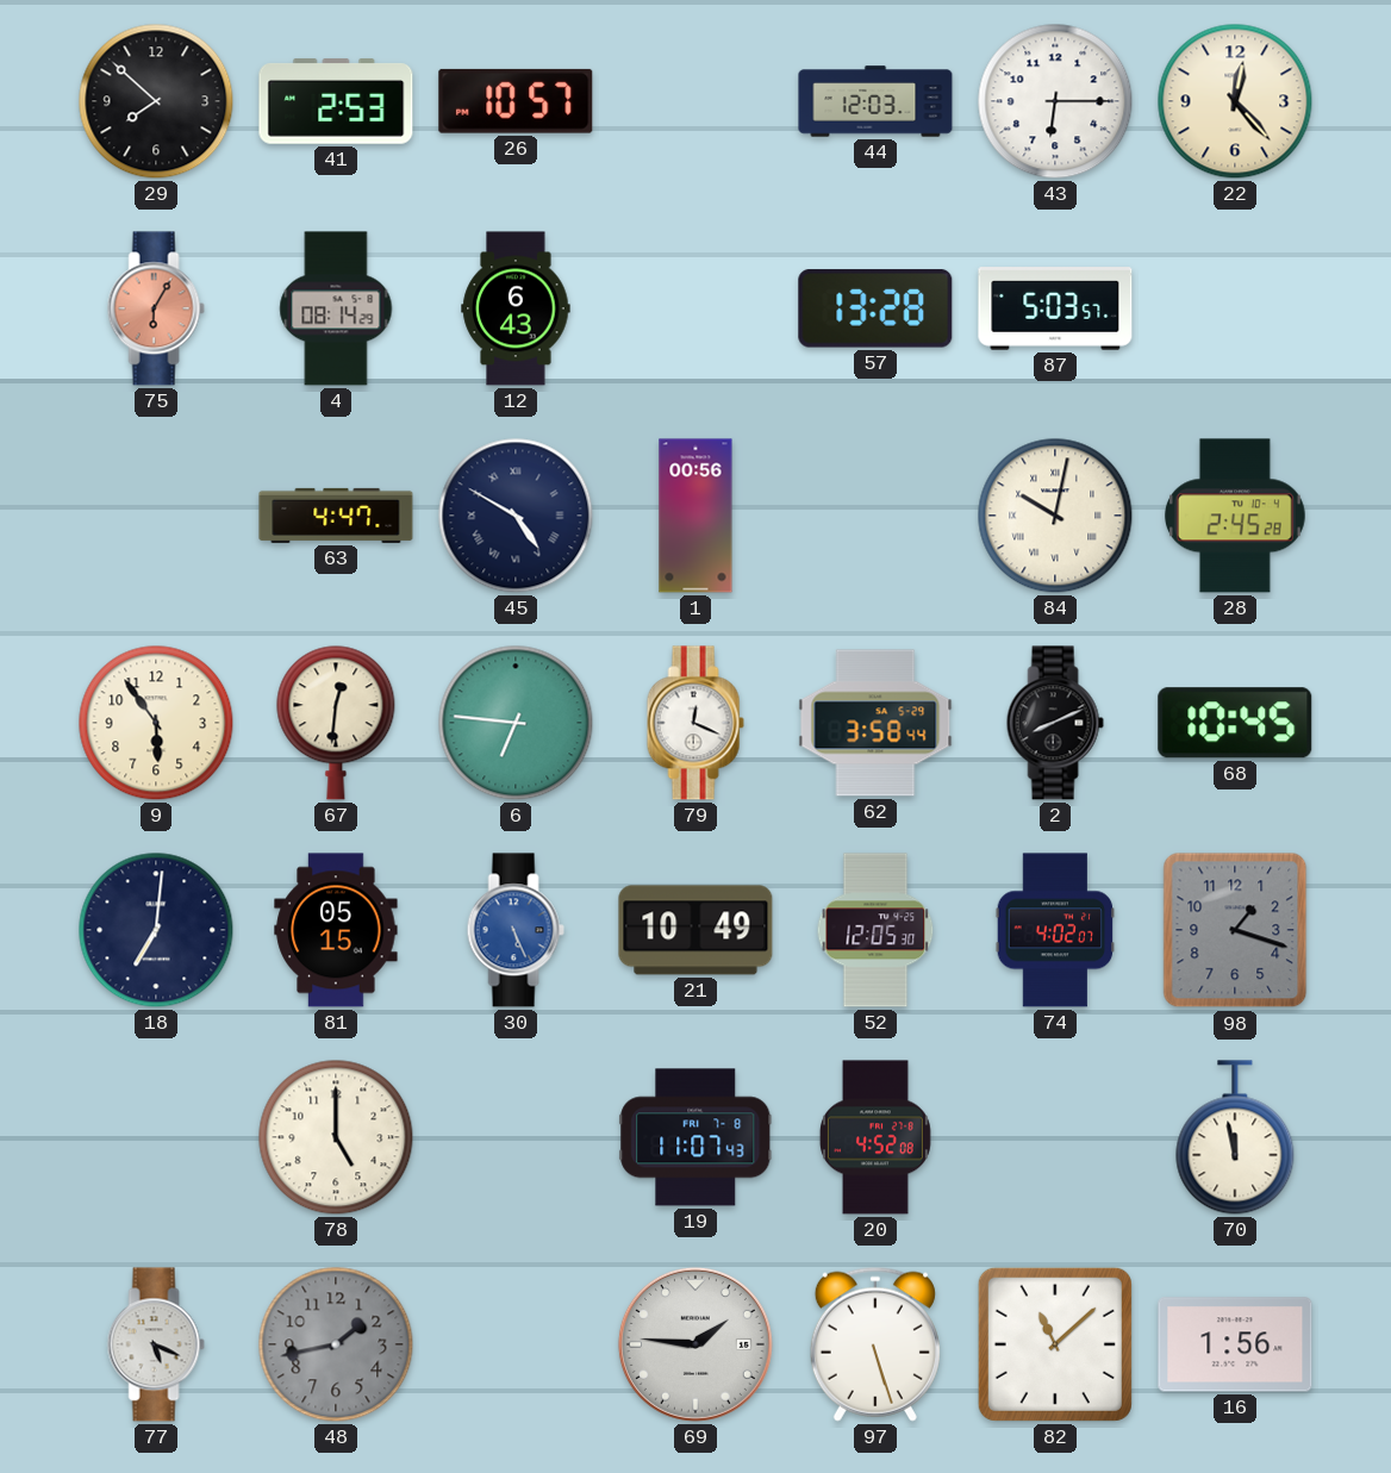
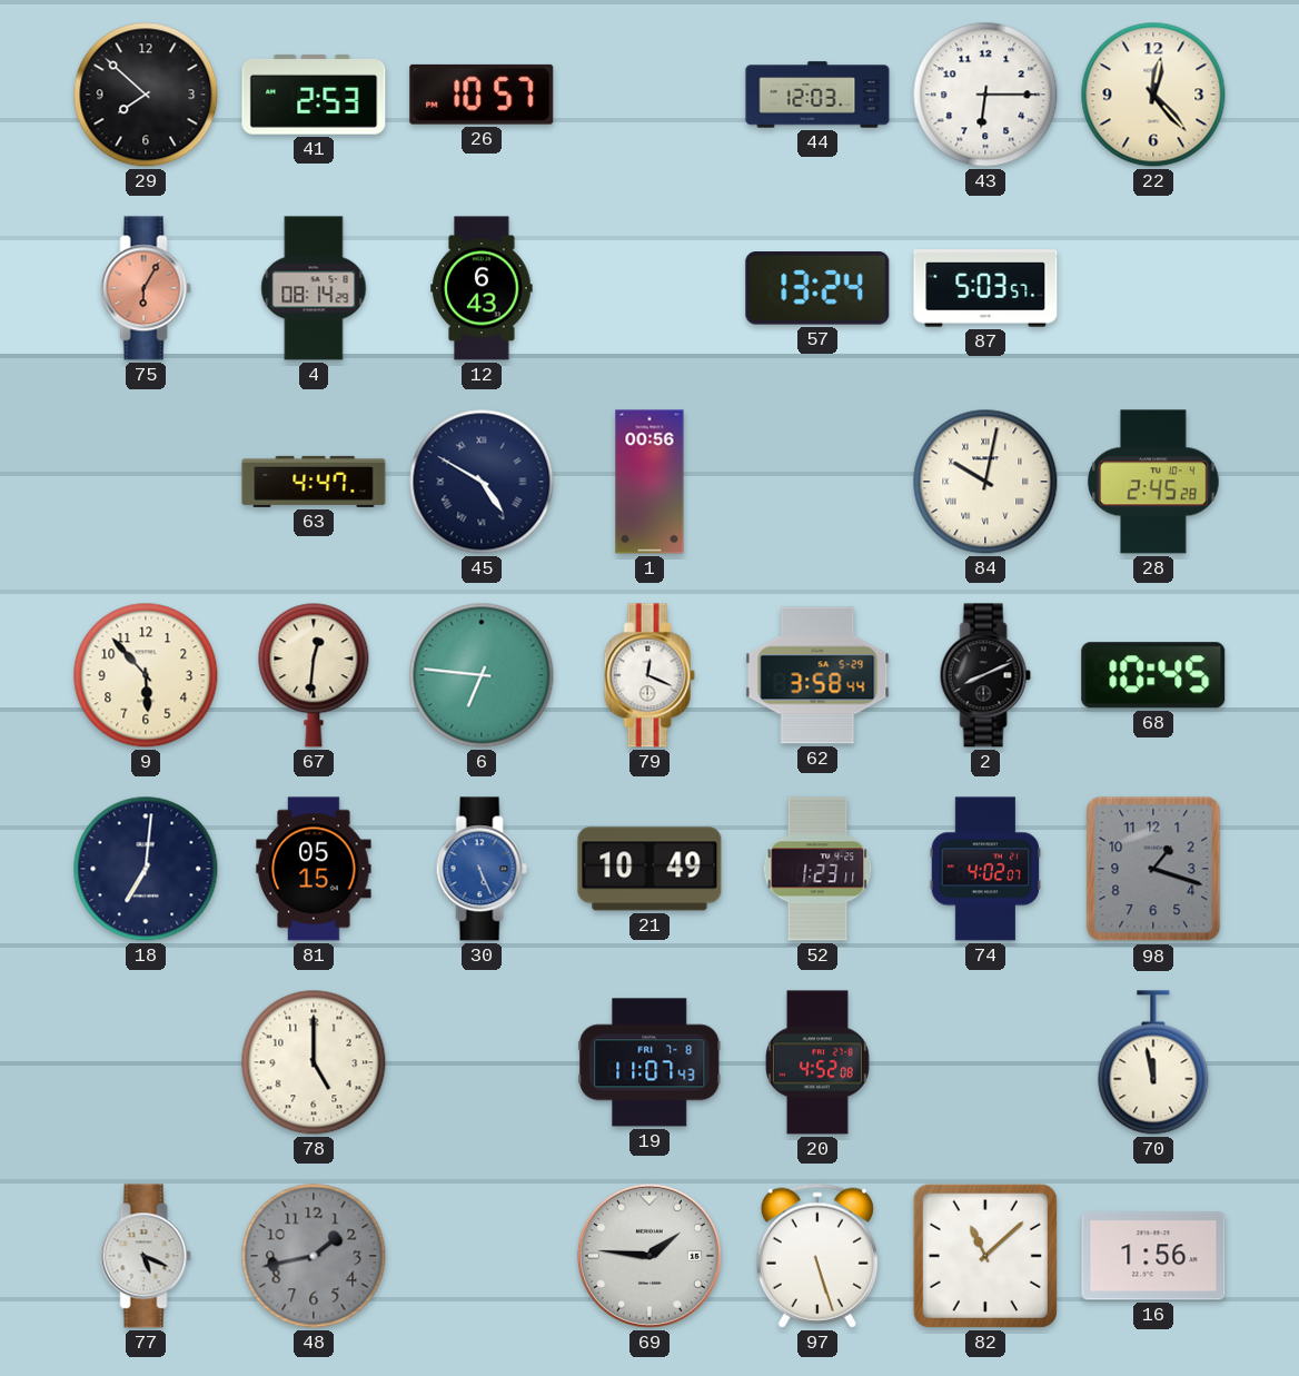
57: 13:28 -> 13:24 (817, 288)
9: 5:54 -> 5:53 (146, 675)
52: 12:05 -> 1:23 (817, 869)
